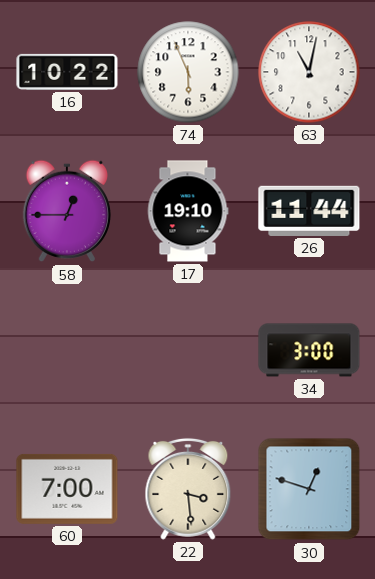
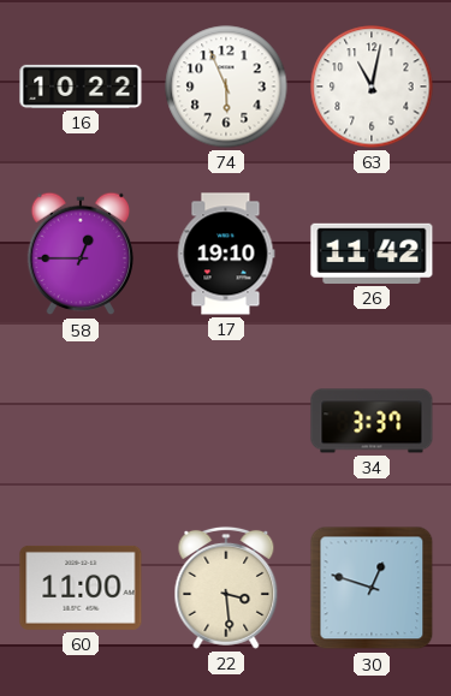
26: 11:44 -> 11:42 (372, 254)
34: 3:00 -> 3:37 (372, 421)
60: 7:00 -> 11:00 (81, 588)
